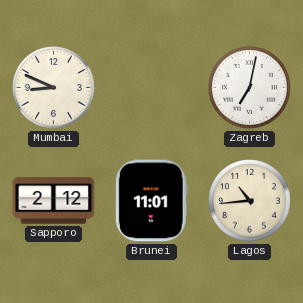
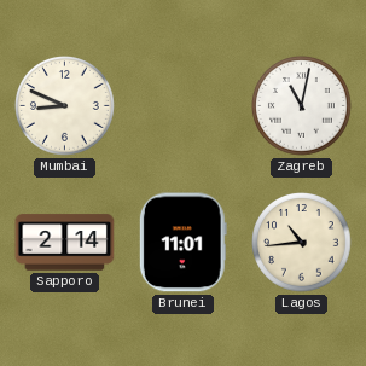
Zagreb: 7:02 -> 11:02 (302, 106)
Sapporo: 2:12 -> 2:14 (65, 243)
